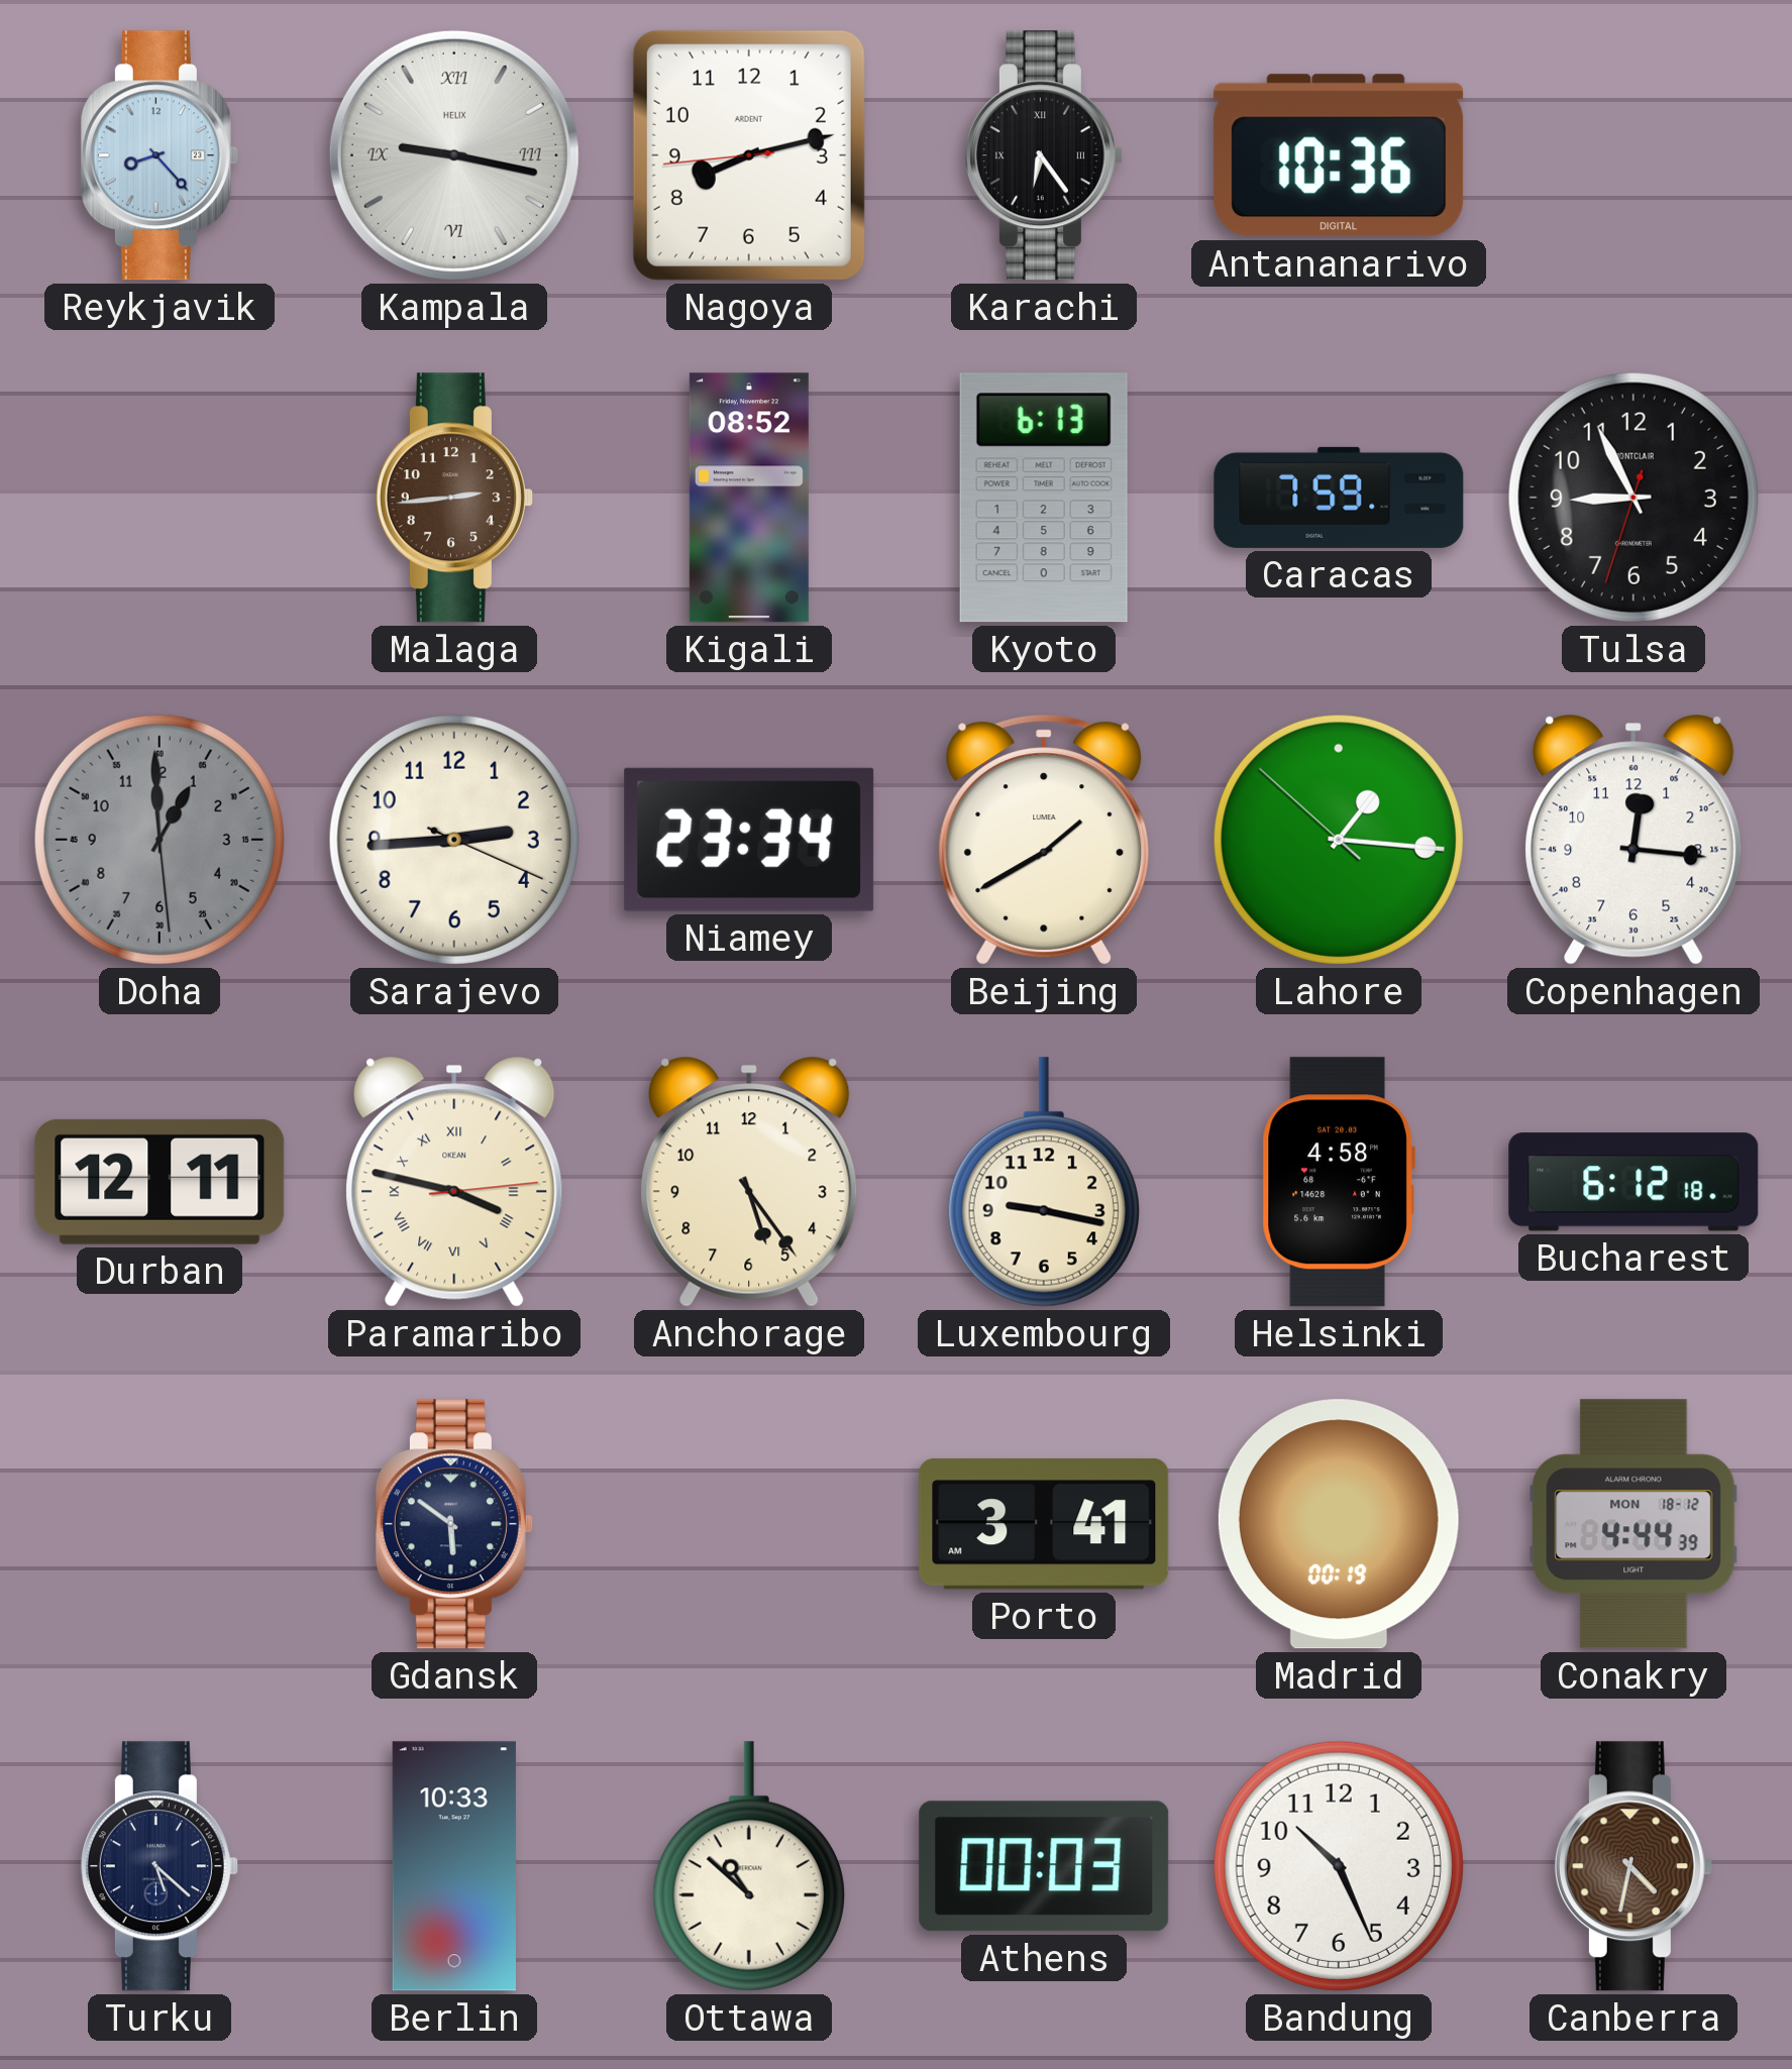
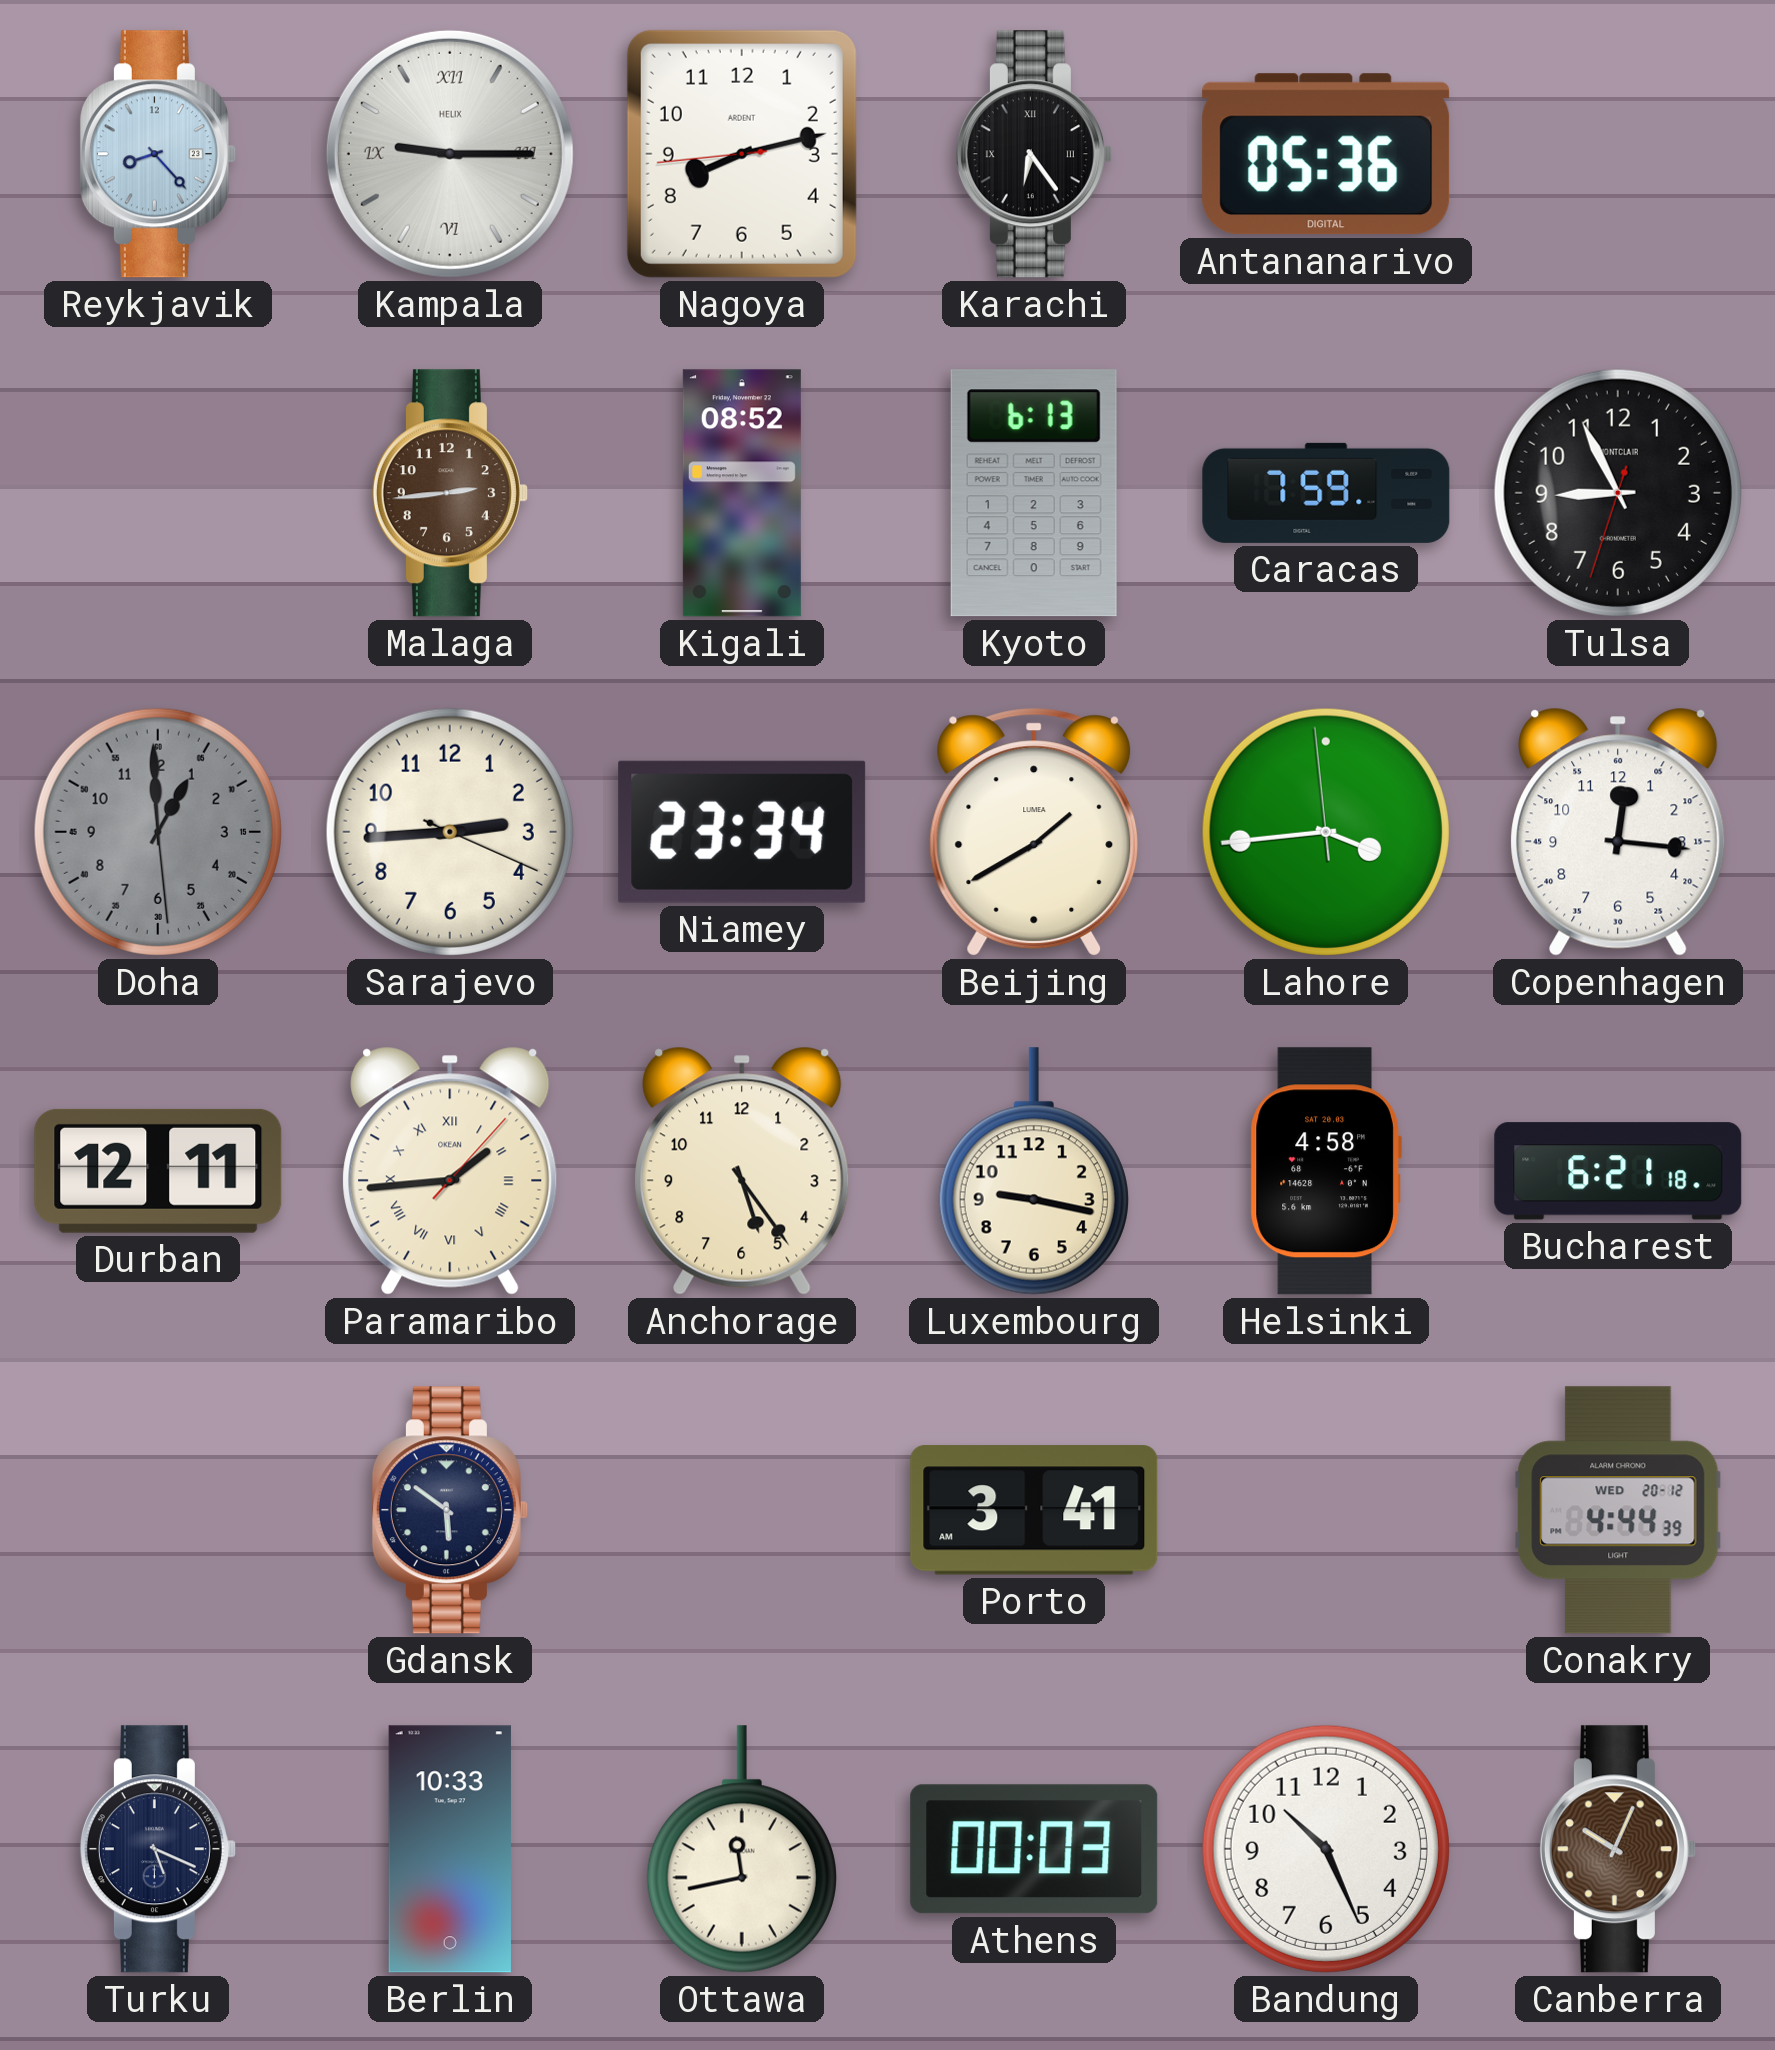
Kampala: 9:17 -> 9:15 (450, 154)
Antananarivo: 10:36 -> 05:36 (1326, 154)
Lahore: 1:15 -> 3:43 (1326, 832)
Paramaribo: 3:47 -> 1:44 (450, 1171)
Bucharest: 6:12 -> 6:21 (1618, 1171)
Madrid: 00:19 -> none (1339, 1524)
Conakry date: MON 18-12 -> WED 20-12 (1618, 1510)
Turku: 5:22 -> 5:19 (158, 1849)
Ottawa: 10:52 -> 11:43 (742, 1849)
Canberra: 4:32 -> 10:04 (1618, 1849)
